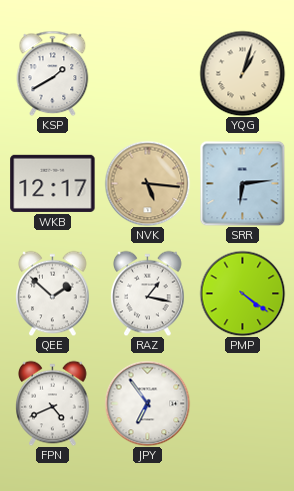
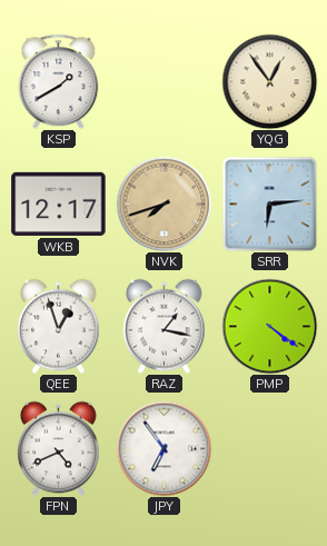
YQG: 1:03 -> 12:54 (269, 81)
NVK: 5:16 -> 7:42 (163, 203)
QEE: 1:52 -> 12:57 (59, 326)
